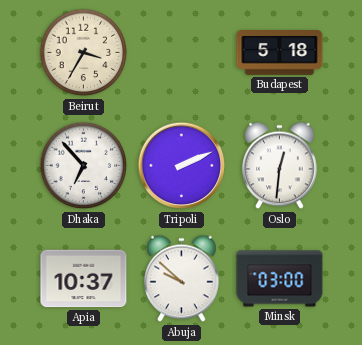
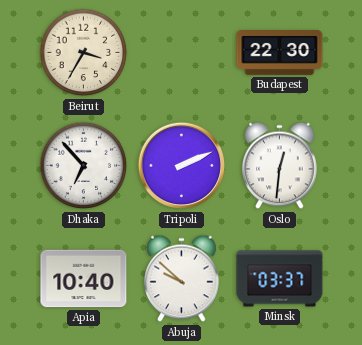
Budapest: 5:18 -> 22:30 (280, 53)
Apia: 10:37 -> 10:40 (84, 279)
Minsk: 03:00 -> 03:37 (280, 279)
